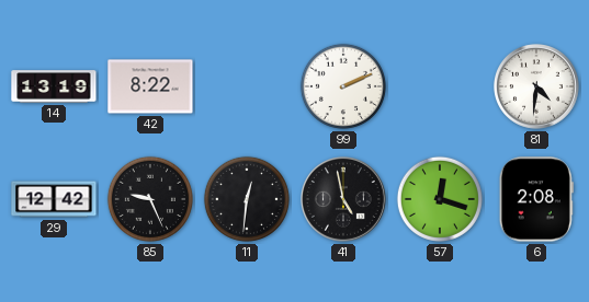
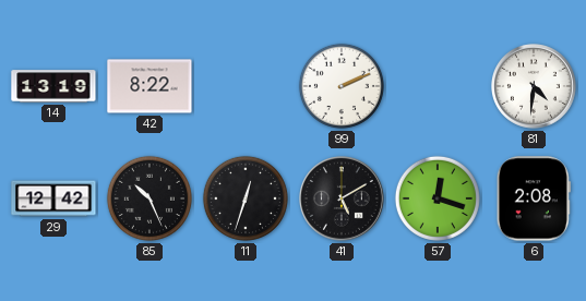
85: 9:26 -> 10:26 (150, 198)
11: 12:31 -> 12:33 (246, 198)
41: 4:58 -> 5:10 (343, 200)
